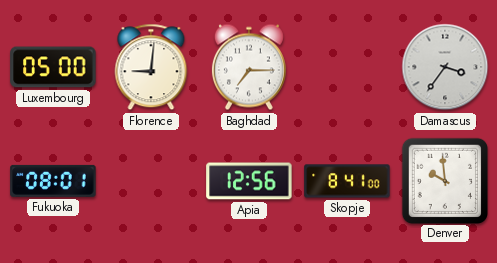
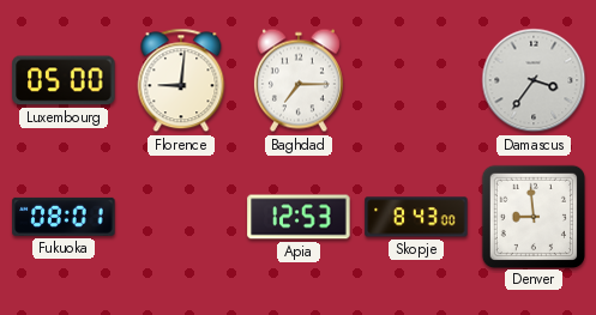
Apia: 12:56 -> 12:53 (299, 217)
Skopje: 8:41 -> 8:43 (416, 217)
Denver: 9:59 -> 8:59 (532, 216)
